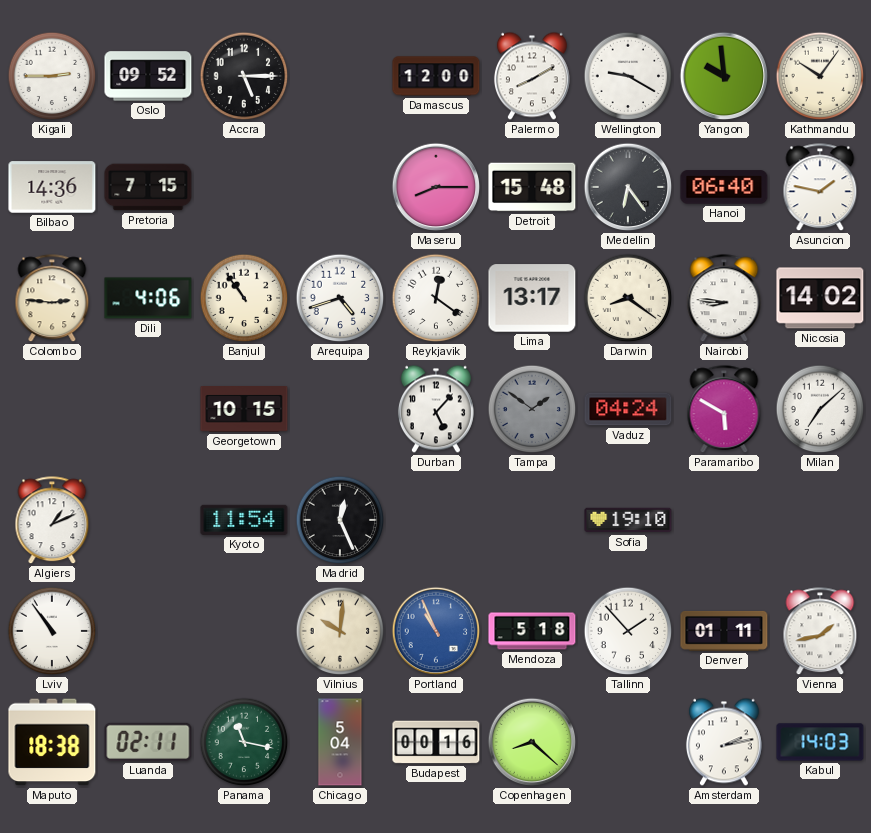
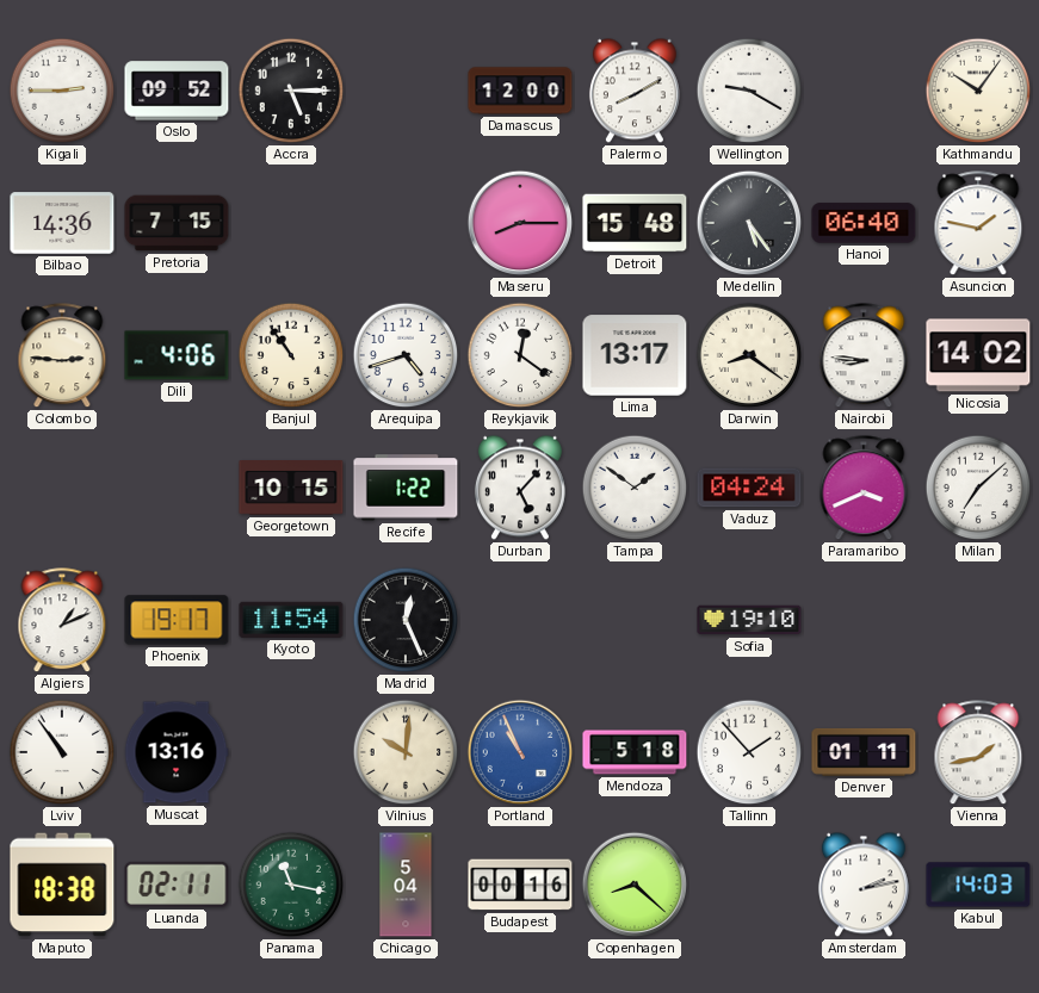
Yangon: 9:59 -> none (724, 76)
Medellin: 6:24 -> 5:24 (749, 223)
Recife: none -> 1:22 (406, 488)
Tampa dial: grey -> white (635, 488)
Paramaribo: 5:50 -> 3:41 (864, 489)
Phoenix: none -> 19:17 (177, 620)
Muscat: none -> 13:16 (177, 752)
